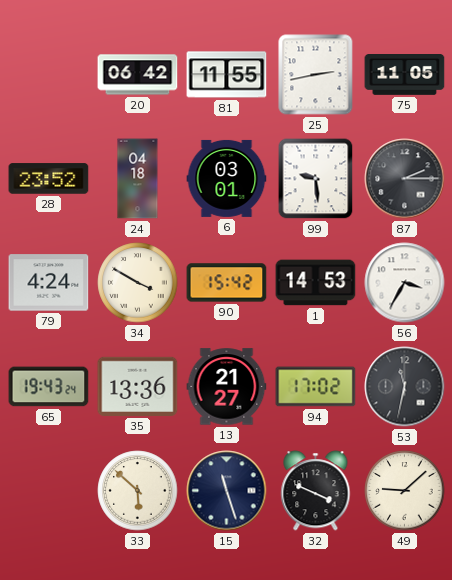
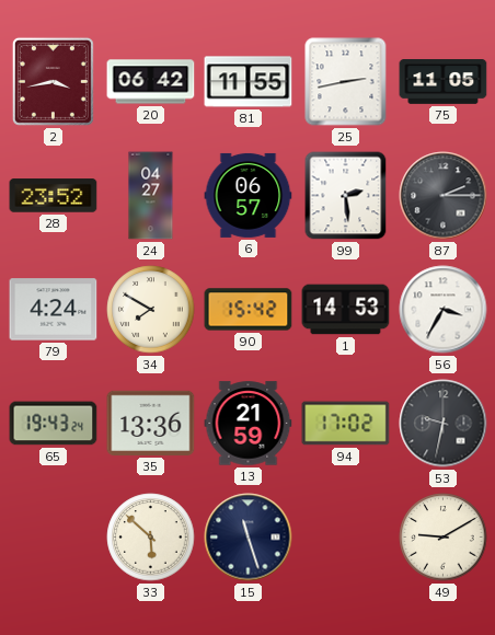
2: none -> 3:43 (53, 81)
24: 04:18 -> 04:27 (151, 196)
6: 03:01 -> 06:57 (249, 195)
99: 9:29 -> 2:29 (346, 196)
34: 3:50 -> 7:50 (151, 310)
13: 21:27 -> 21:59 (249, 424)
53: 11:32 -> 9:32 (444, 424)
32: 3:49 -> none (316, 491)
49: 9:08 -> 9:10 (444, 538)
